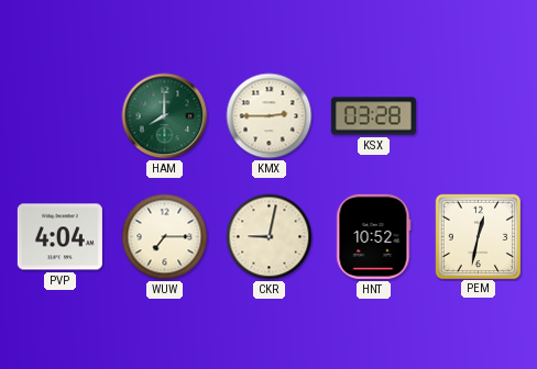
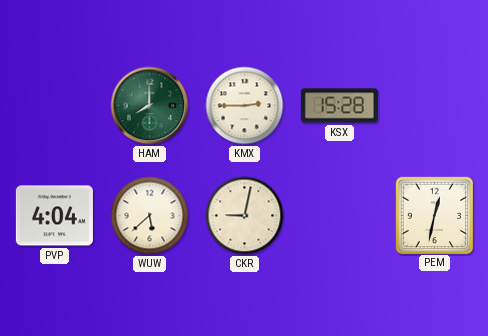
KSX: 03:28 -> 15:28 (339, 106)
WUW: 7:15 -> 5:38 (150, 216)
HNT: 10:52 -> none (374, 236)
